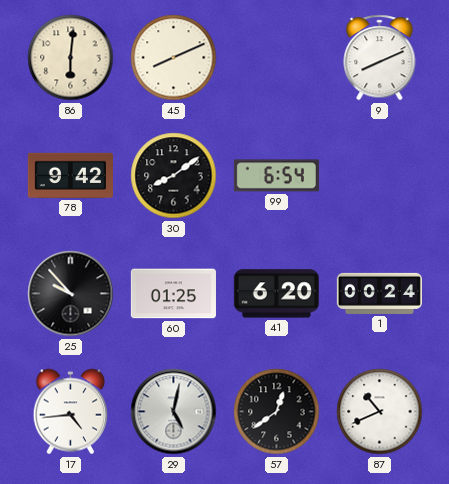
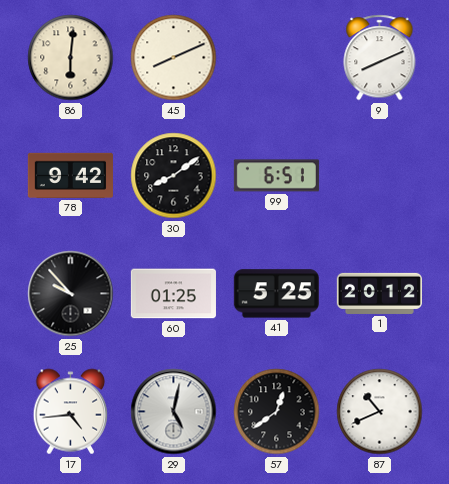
99: 6:54 -> 6:51 (276, 176)
41: 6:20 -> 5:25 (276, 294)
1: 00:24 -> 20:12 (379, 293)
